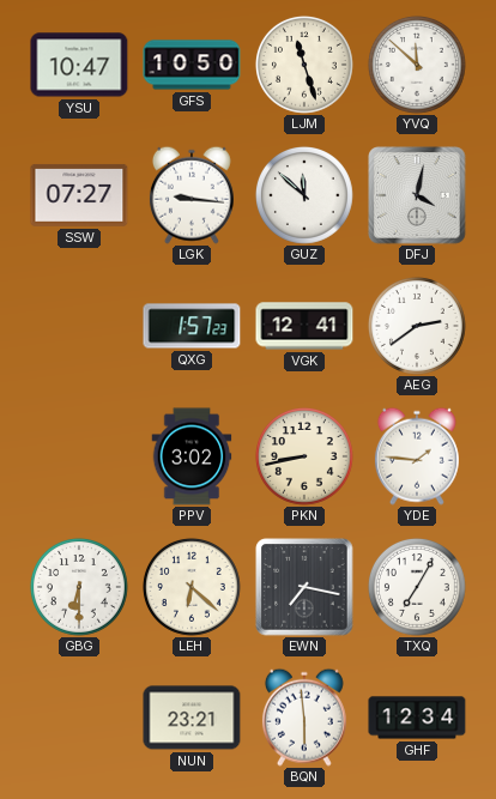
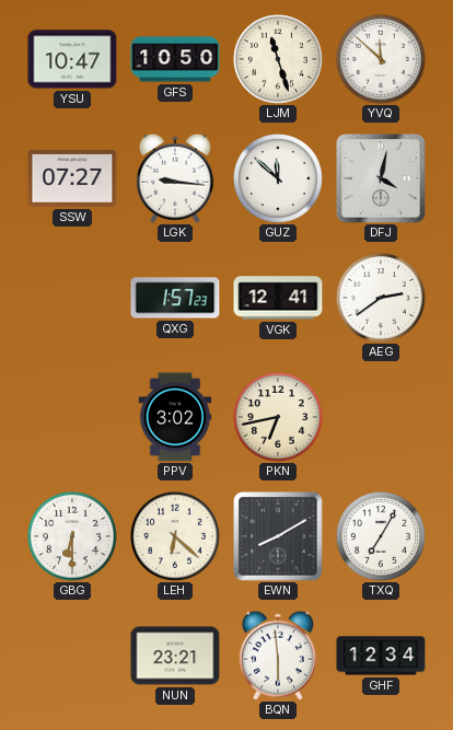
PKN: 8:43 -> 6:43 (278, 417)
YDE: 1:46 -> none (417, 456)
EWN: 7:17 -> 8:10 (278, 536)
